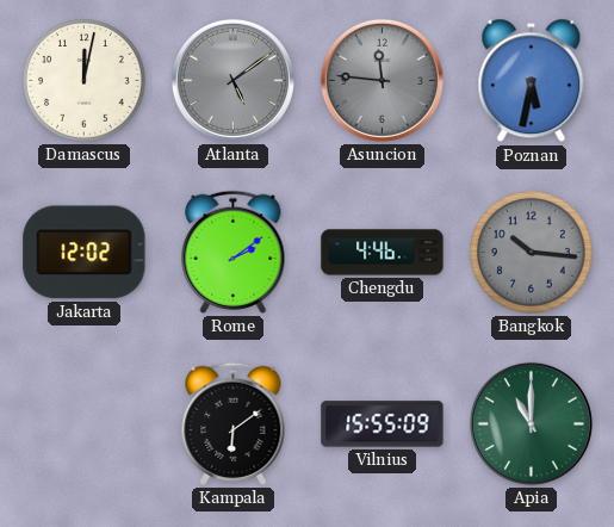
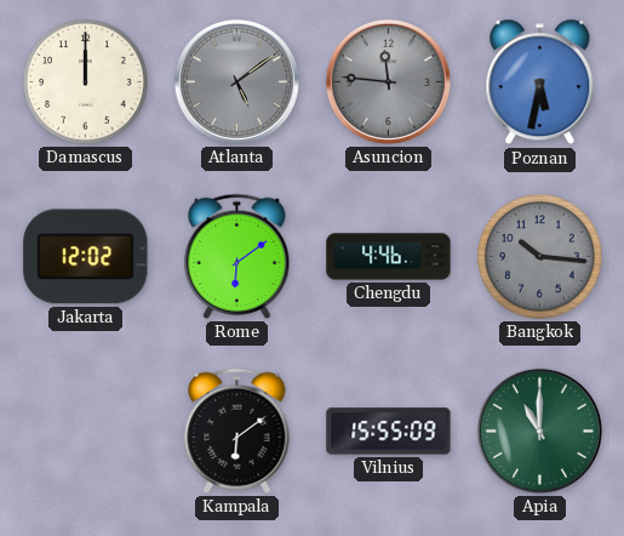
Damascus: 12:02 -> 12:00 (86, 82)
Rome: 2:09 -> 6:09 (237, 256)
